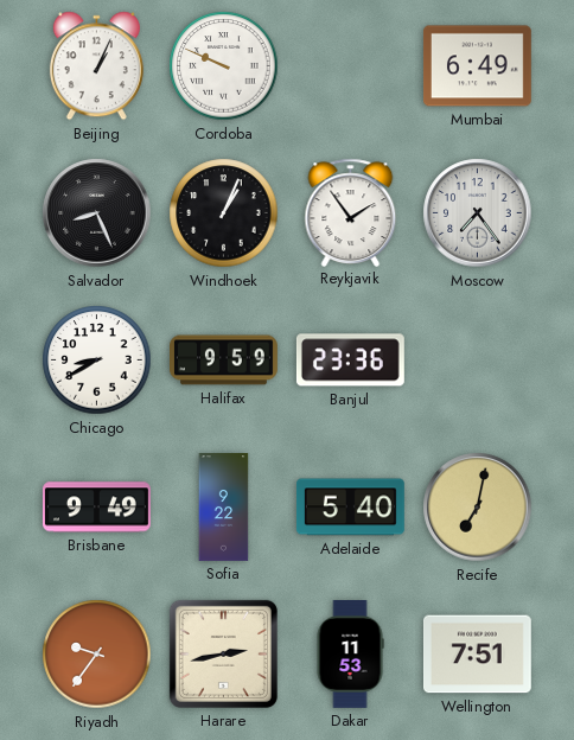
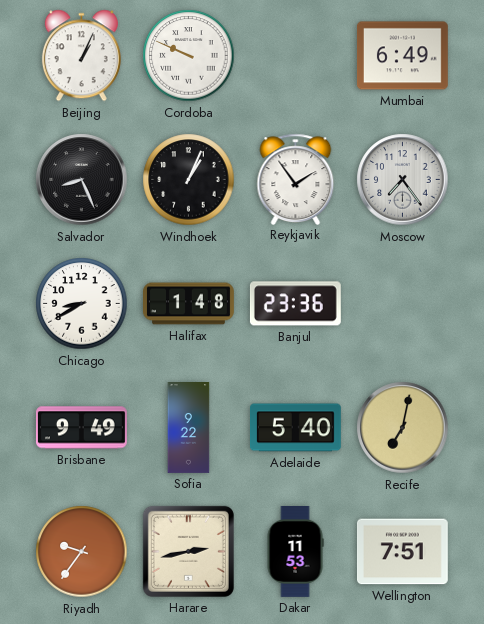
Halifax: 9:59 -> 1:48 (189, 304)
